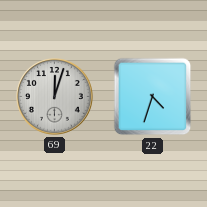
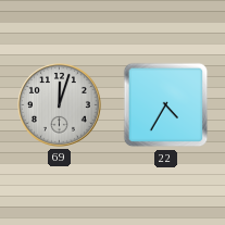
22: 4:33 -> 4:35 (166, 105)
